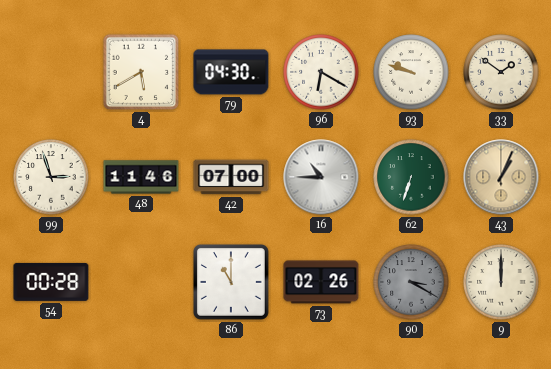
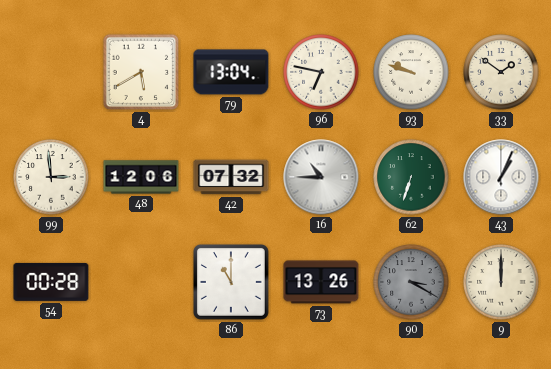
79: 04:30 -> 13:04 (231, 72)
96: 6:20 -> 6:47 (321, 72)
99: 2:57 -> 2:59 (51, 177)
48: 11:46 -> 12:06 (141, 177)
42: 07:00 -> 07:32 (231, 177)
43 dial: champagne -> white (501, 177)
73: 02:26 -> 13:26 (321, 282)
